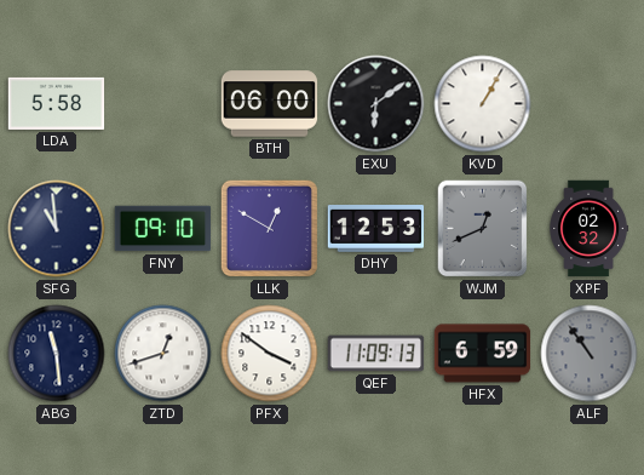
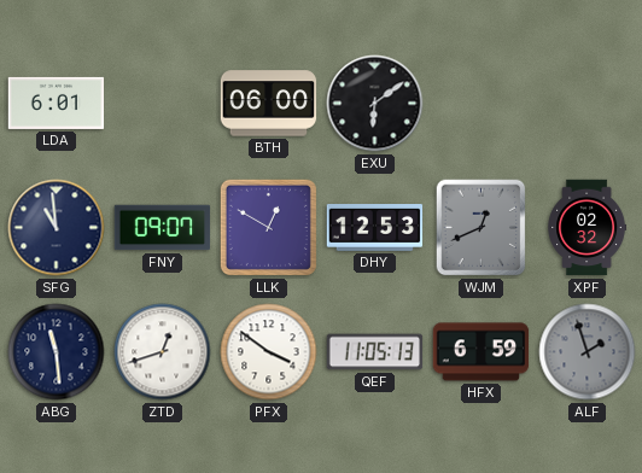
LDA: 5:58 -> 6:01 (57, 103)
KVD: 1:05 -> none (483, 104)
FNY: 09:10 -> 09:07 (163, 228)
QEF: 11:09 -> 11:05 (375, 352)
ALF: 10:54 -> 1:57 (588, 352)
